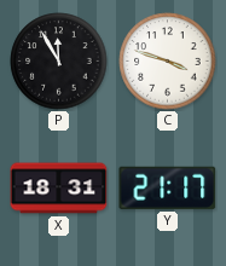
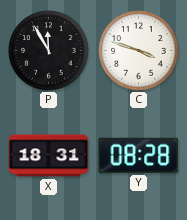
Y: 21:17 -> 08:28 (139, 155)
